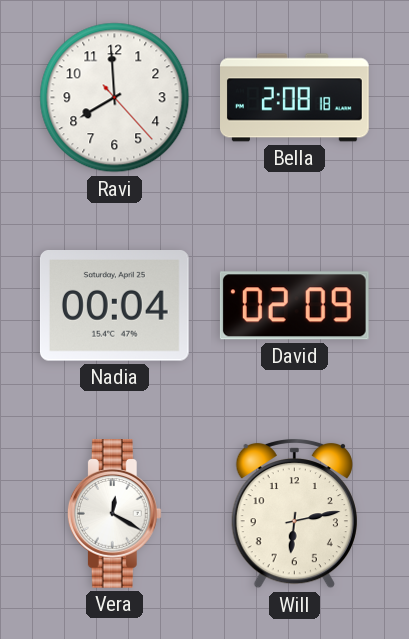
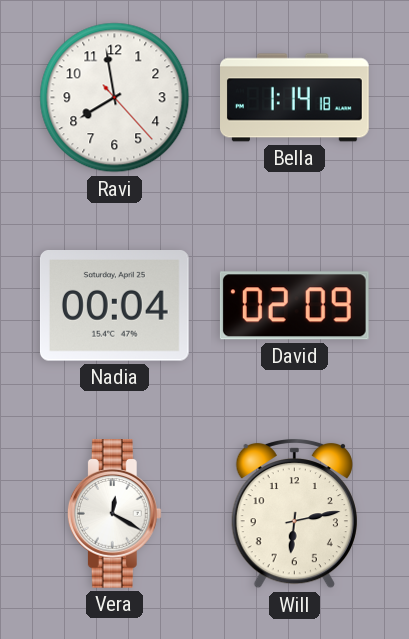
Ravi: 7:59 -> 7:58 (115, 98)
Bella: 2:08 -> 1:14 (295, 98)
